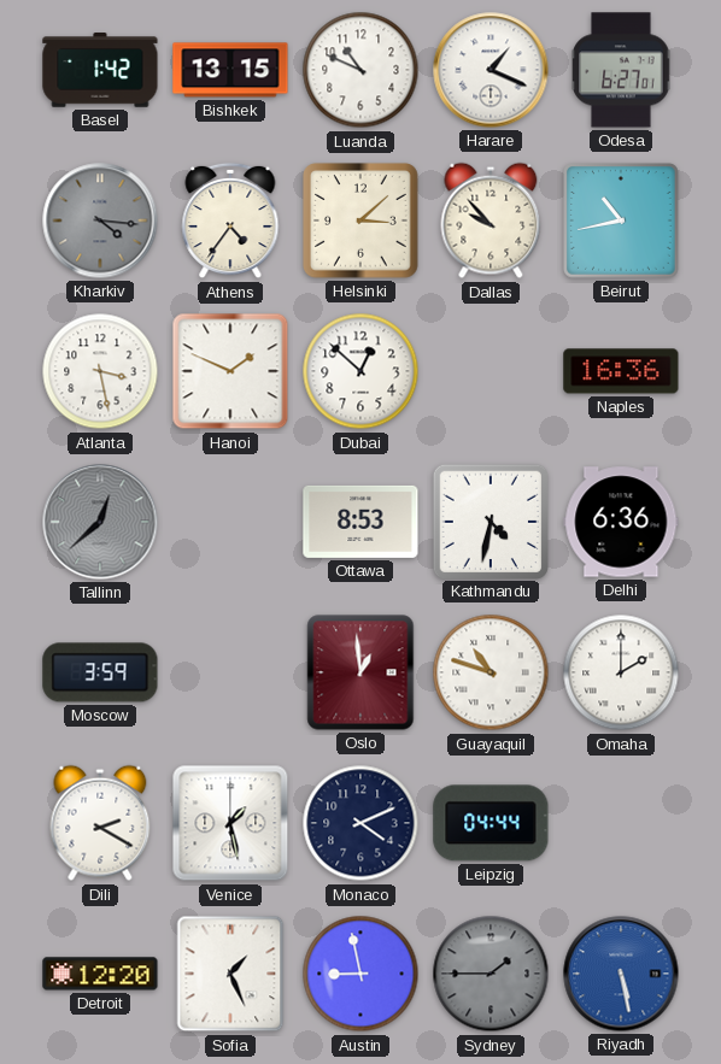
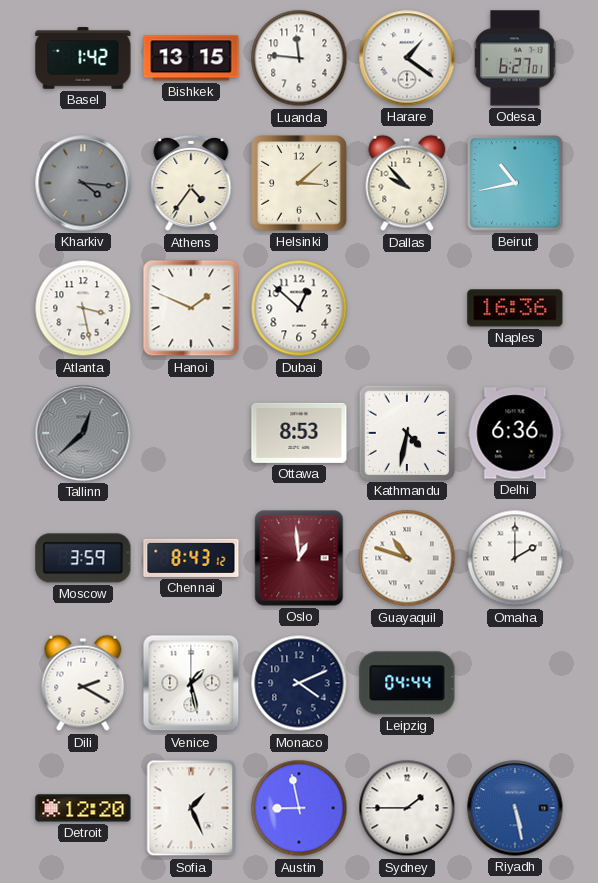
Luanda: 10:49 -> 11:46 (299, 58)
Harare: 1:19 -> 1:21 (407, 58)
Chennai: none -> 8:43 (191, 558)
Sydney dial: grey -> white (407, 808)
